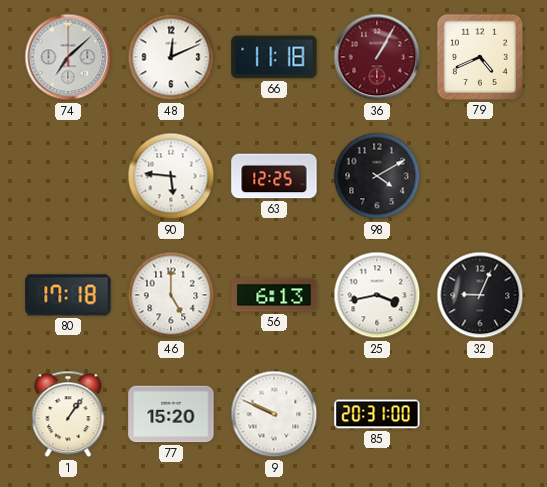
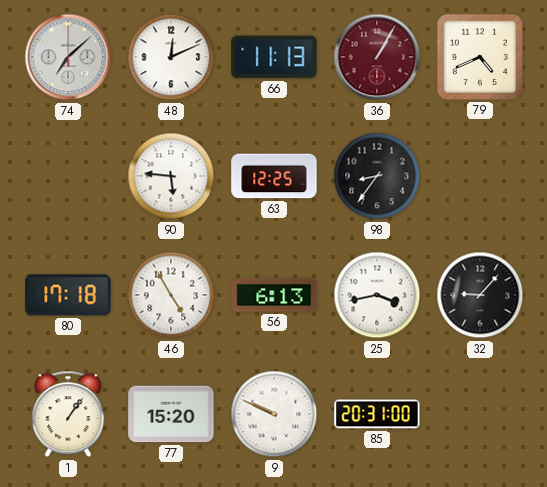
66: 11:18 -> 11:13 (274, 57)
98: 4:10 -> 8:36 (377, 176)
46: 5:00 -> 4:55 (171, 295)
32: 9:04 -> 9:07 (480, 295)
